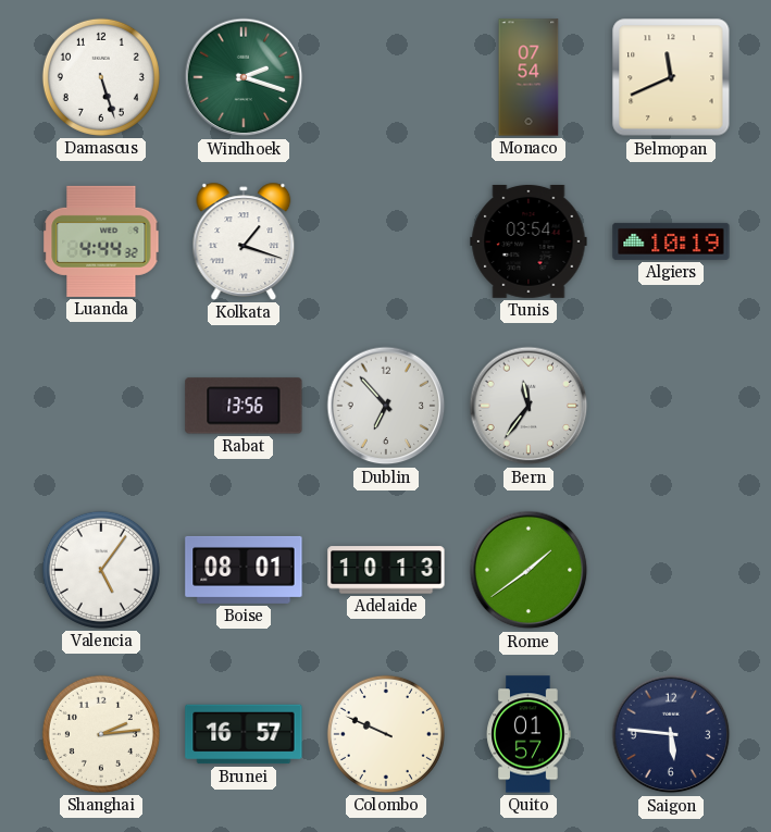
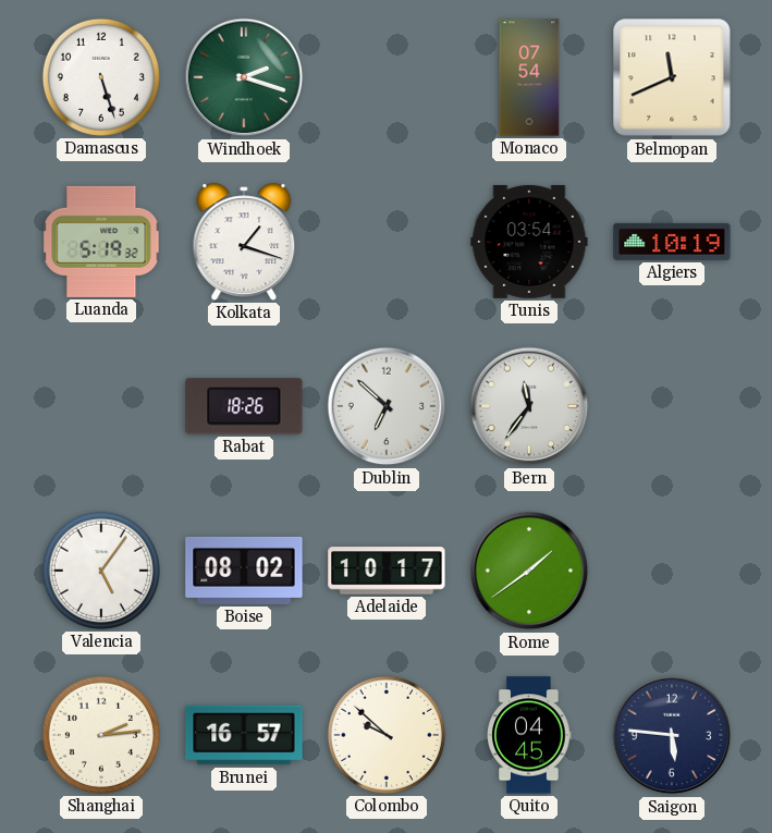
Luanda: 4:44 -> 5:19 (101, 242)
Rabat: 13:56 -> 18:26 (244, 406)
Dublin: 6:53 -> 6:52 (387, 406)
Boise: 08:01 -> 08:02 (244, 571)
Adelaide: 10:13 -> 10:17 (387, 571)
Colombo: 9:49 -> 9:52 (387, 735)
Quito: 01:57 -> 04:45 (529, 735)
